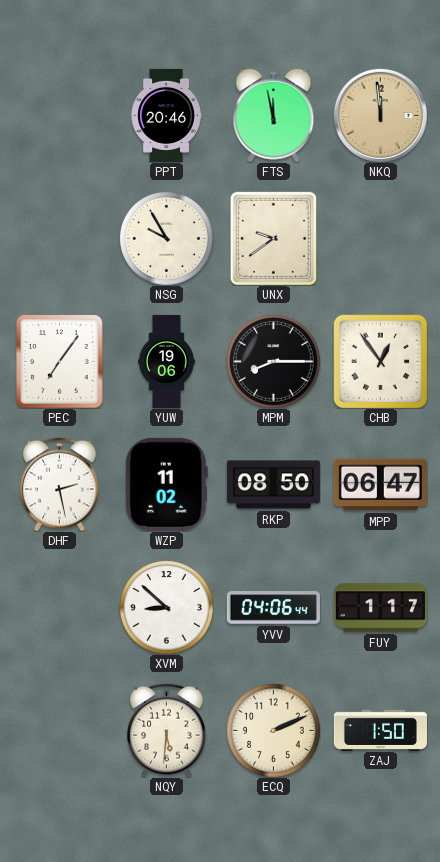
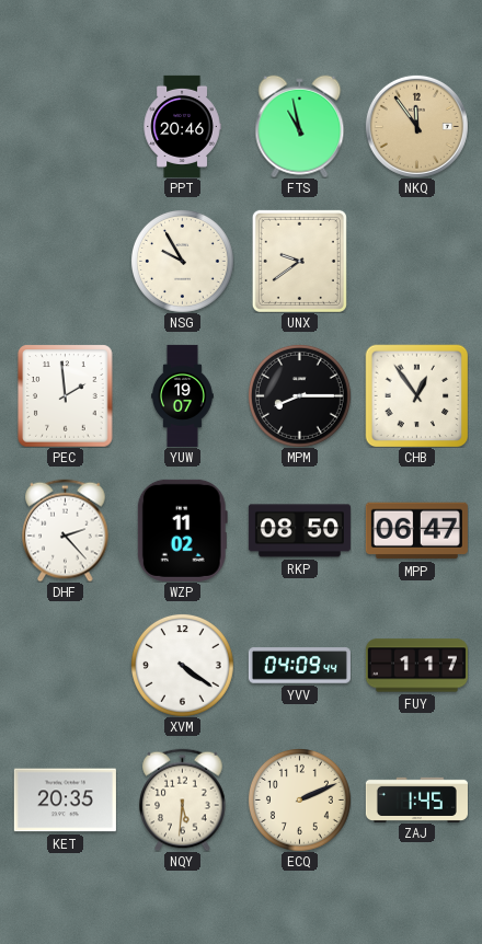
FTS: 11:58 -> 10:58 (300, 126)
NKQ: 11:59 -> 11:54 (416, 126)
PEC: 7:06 -> 1:59 (66, 395)
YUW: 19:06 -> 19:07 (183, 395)
DHF: 2:28 -> 2:23 (66, 530)
XVM: 8:52 -> 4:21 (182, 665)
YVV: 04:06 -> 04:09 (299, 666)
KET: none -> 20:35 (65, 801)
ZAJ: 1:50 -> 1:45 (416, 799)
